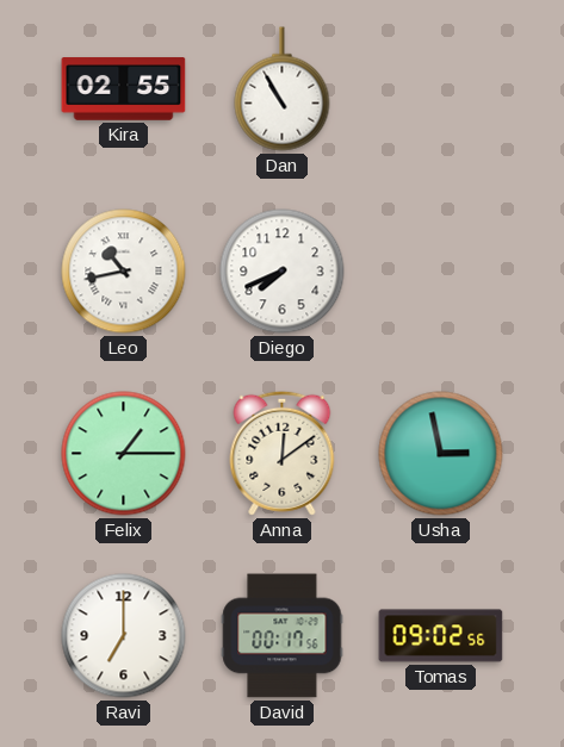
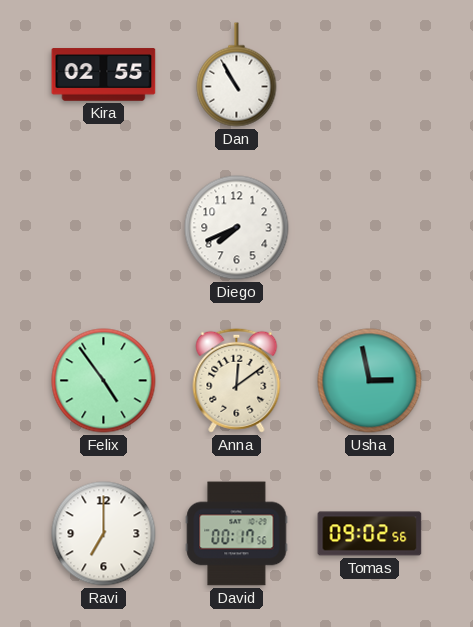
Leo: 10:43 -> none (124, 272)
Felix: 1:15 -> 4:54 (104, 381)
